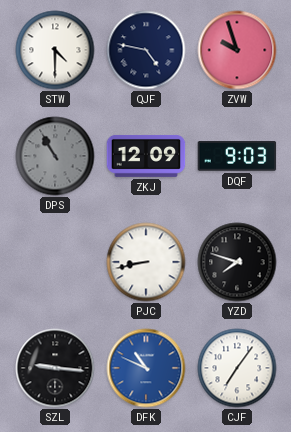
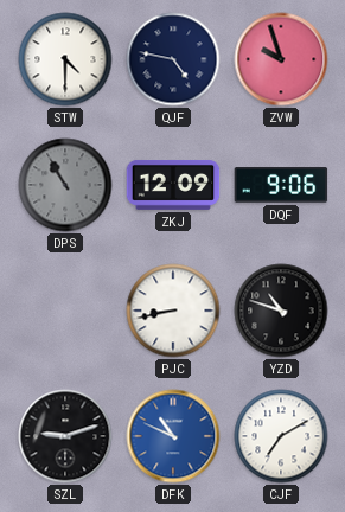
DQF: 9:03 -> 9:06 (281, 185)
YZD: 7:48 -> 10:48 (281, 311)
SZL: 9:16 -> 9:12 (65, 436)
CJF: 7:06 -> 7:10 (281, 436)
